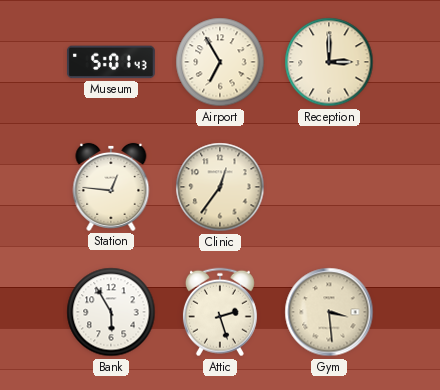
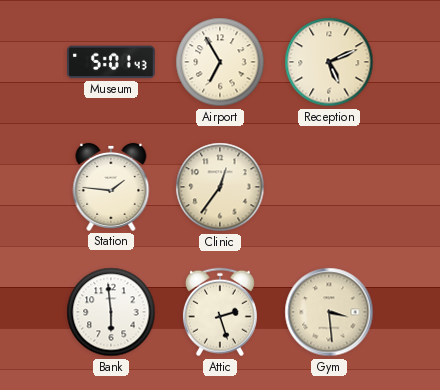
Reception: 3:00 -> 5:11 (329, 62)
Station: 12:46 -> 1:46 (111, 187)
Bank: 5:55 -> 5:59 (111, 312)
